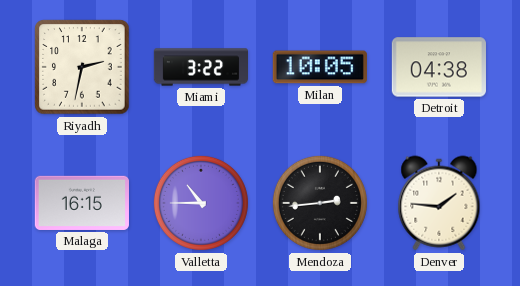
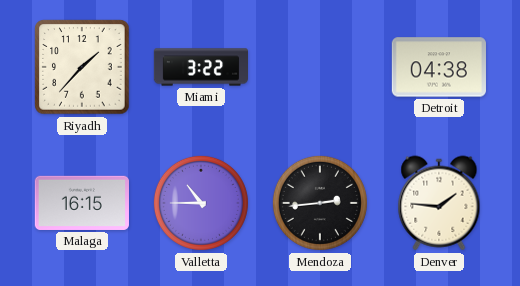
Riyadh: 2:32 -> 1:37 (82, 67)
Milan: 10:05 -> none (320, 67)
